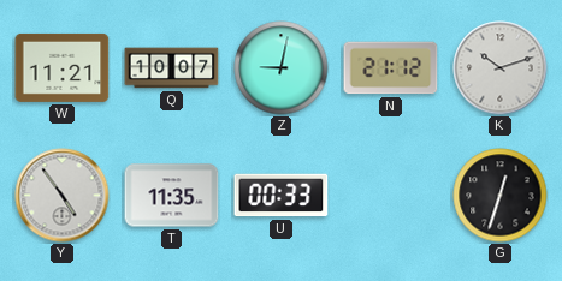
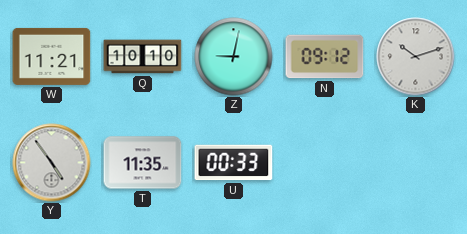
Q: 10:07 -> 10:10 (143, 57)
N: 21:12 -> 09:12 (325, 57)
G: 12:33 -> none (501, 196)
